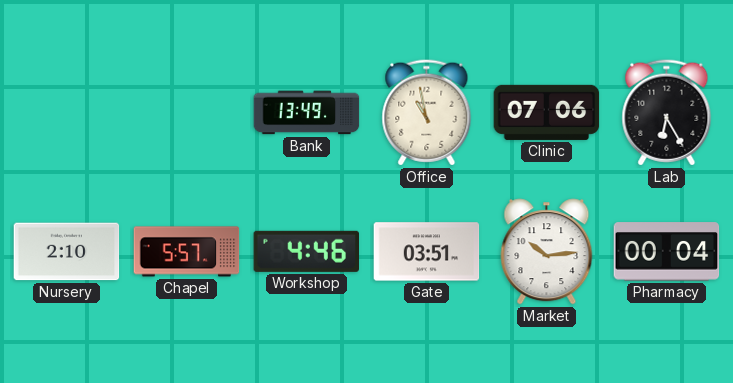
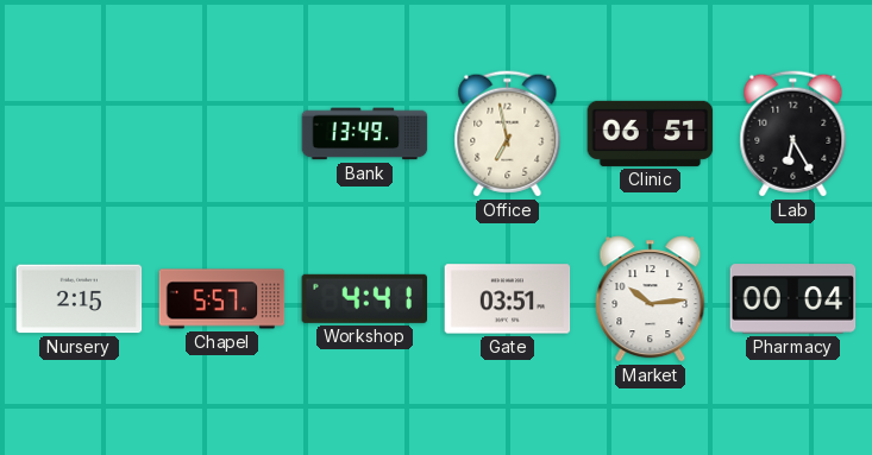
Office: 10:58 -> 6:58 (508, 134)
Clinic: 07:06 -> 06:51 (651, 133)
Nursery: 2:10 -> 2:15 (80, 299)
Workshop: 4:46 -> 4:41 (365, 298)
